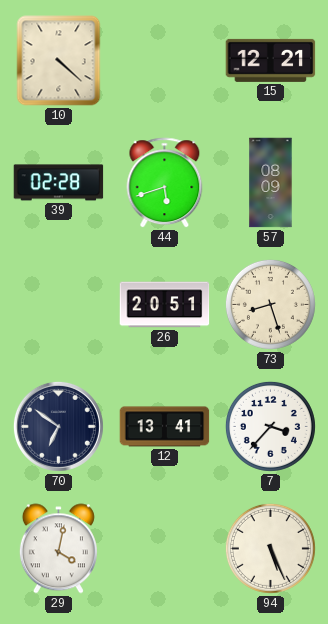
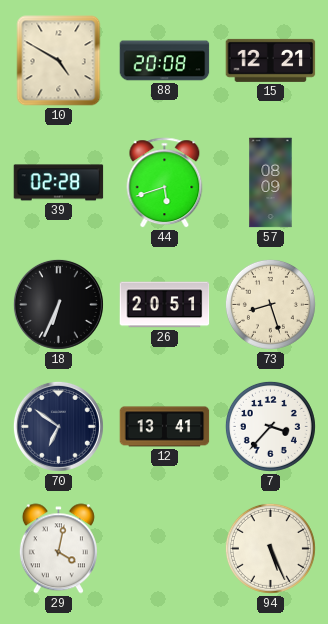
10: 4:22 -> 4:50 (59, 61)
88: none -> 20:08 (165, 61)
18: none -> 6:34 (58, 304)
